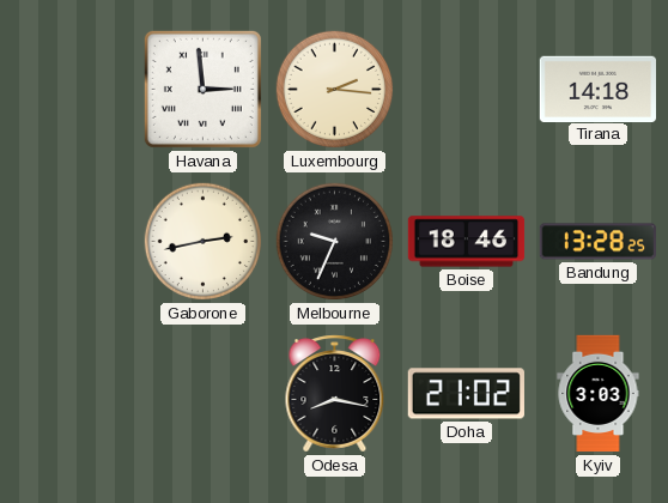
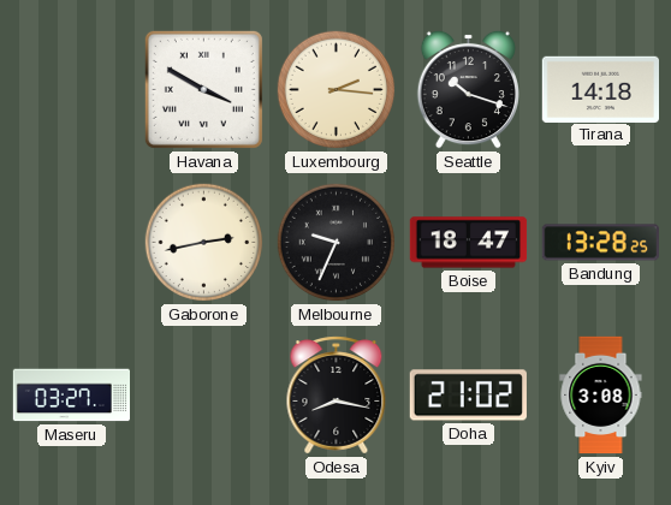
Havana: 2:59 -> 3:50 (203, 89)
Seattle: none -> 10:18 (468, 89)
Boise: 18:46 -> 18:47 (469, 243)
Maseru: none -> 03:27 (71, 396)
Kyiv: 3:03 -> 3:08 (601, 396)
